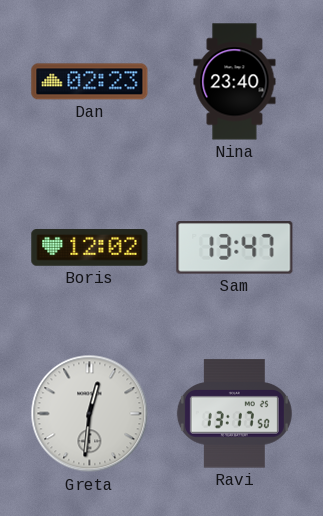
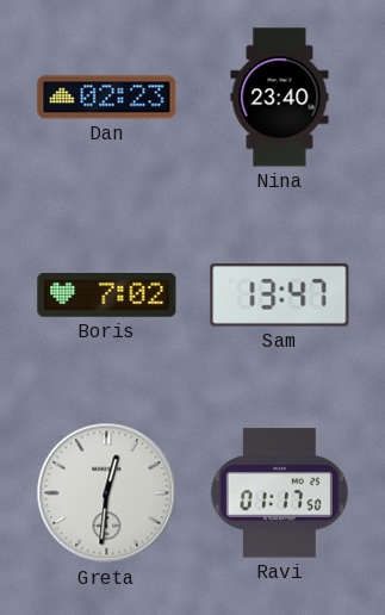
Boris: 12:02 -> 7:02 (107, 296)
Ravi: 13:17 -> 01:17 (279, 493)
